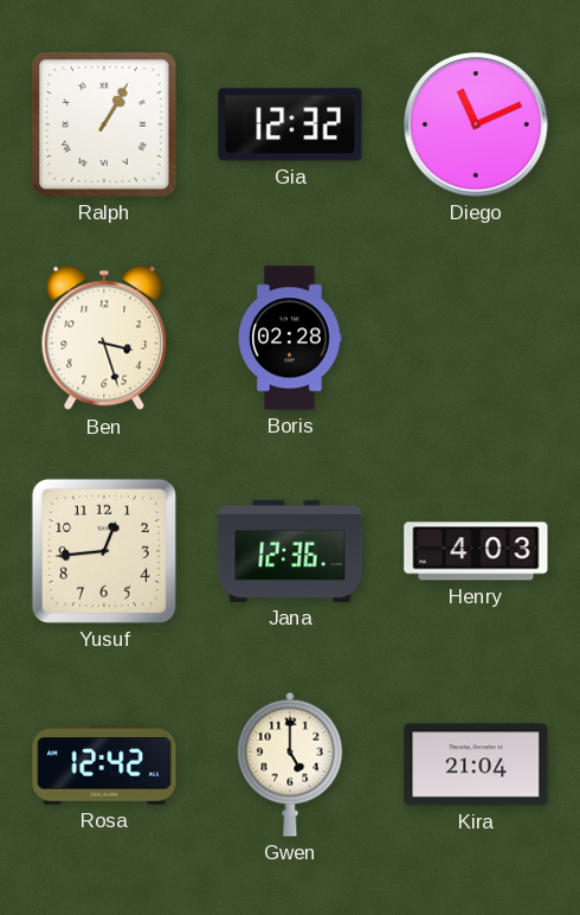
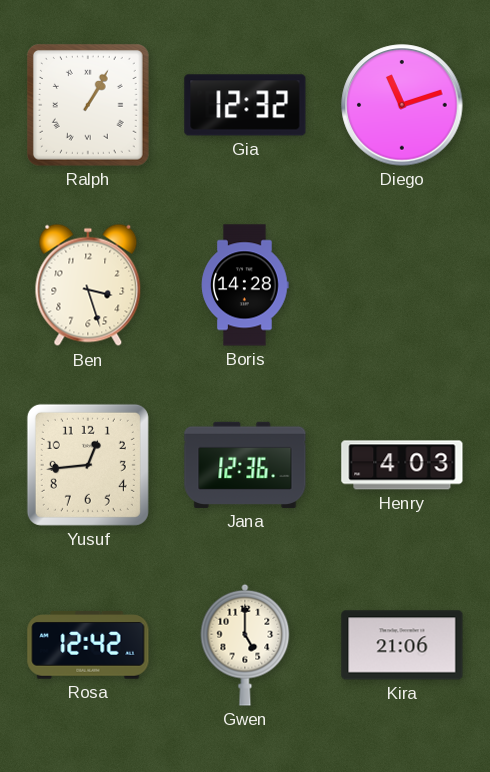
Diego: 11:11 -> 11:12 (402, 105)
Boris: 02:28 -> 14:28 (245, 285)
Kira: 21:04 -> 21:06 (402, 645)
